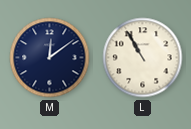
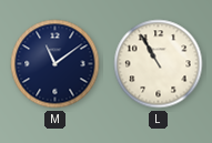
M: 12:09 -> 11:09 (55, 64)
